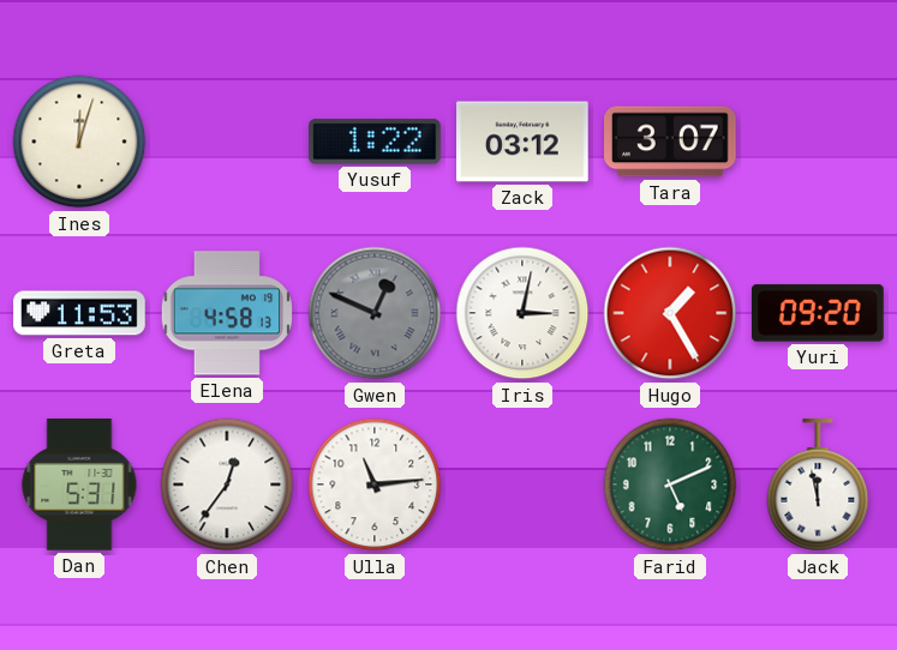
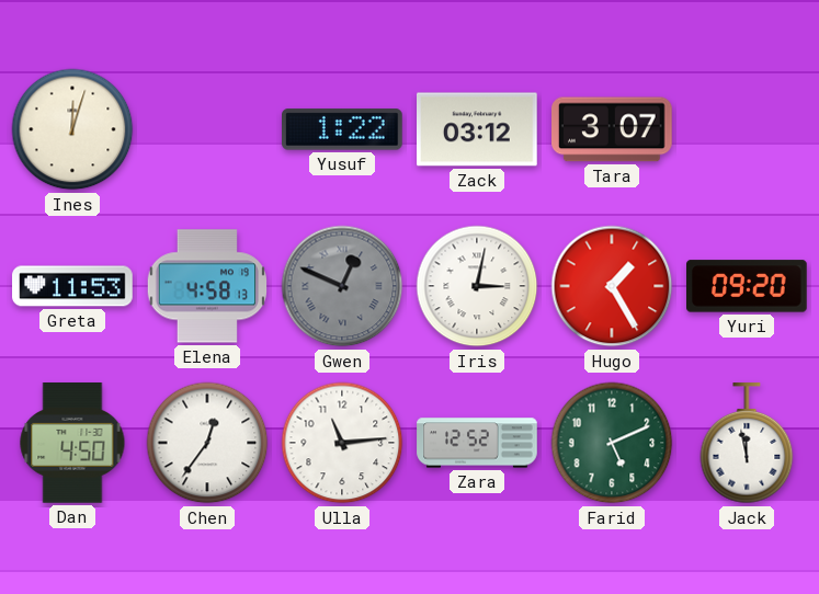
Dan: 5:31 -> 4:50 (72, 444)
Zara: none -> 12:52 (477, 443)
